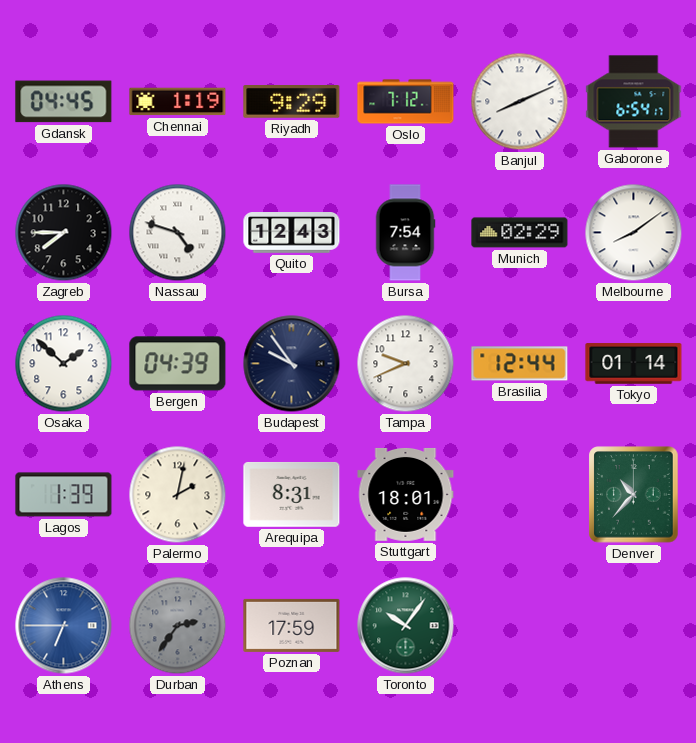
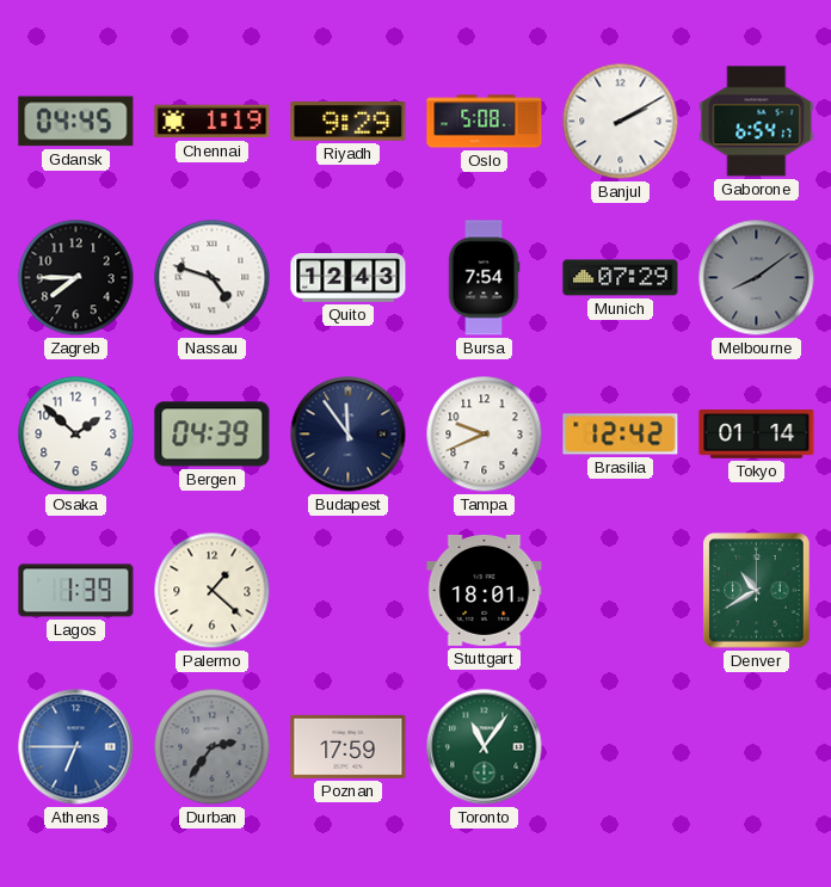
Oslo: 7:12 -> 5:08 (485, 122)
Banjul: 8:11 -> 2:10 (621, 122)
Munich: 02:29 -> 07:29 (621, 278)
Melbourne dial: white -> grey (757, 278)
Budapest: 9:54 -> 11:54 (349, 435)
Brasilia: 12:44 -> 12:42 (621, 435)
Palermo: 2:02 -> 1:22 (213, 591)
Arequipa: 8:31 -> none (292, 494)
Denver: 10:37 -> 10:40 (757, 591)
Toronto: 10:06 -> 11:06 (485, 747)
